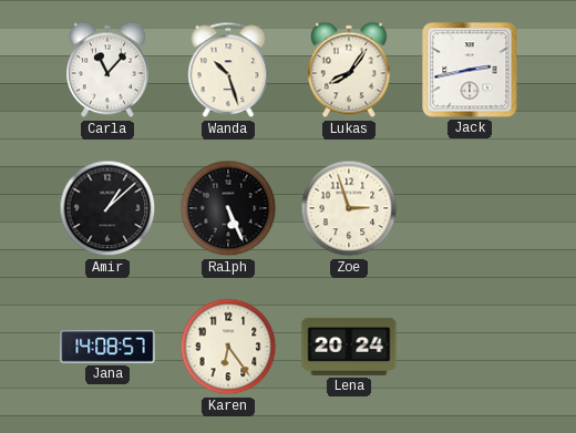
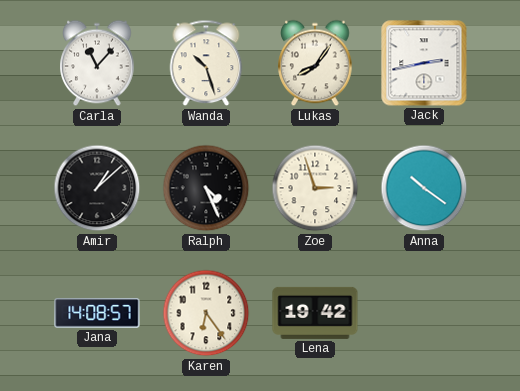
Ralph: 5:26 -> 4:26 (206, 188)
Anna: none -> 10:21 (424, 188)
Lena: 20:24 -> 19:42 (315, 313)
